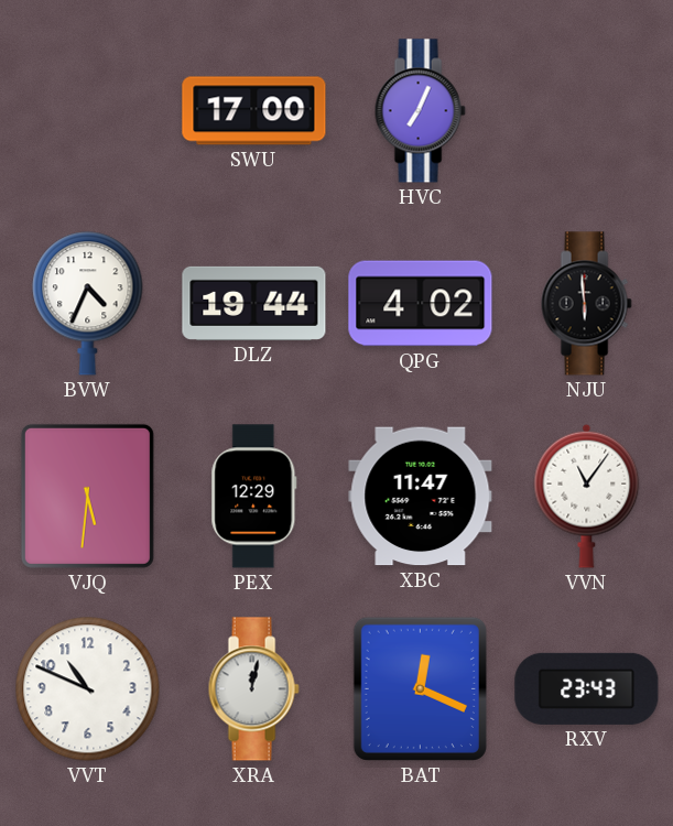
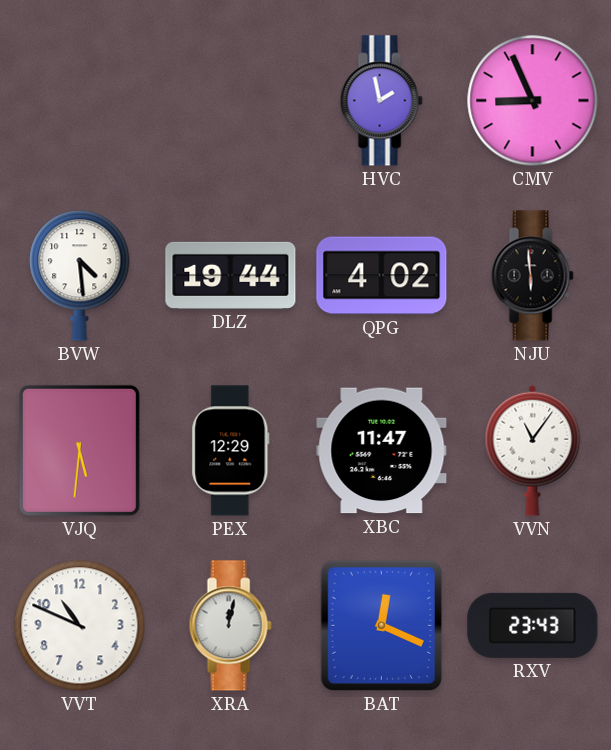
SWU: 17:00 -> none (254, 111)
HVC: 7:04 -> 1:58 (381, 101)
CMV: none -> 8:56 (533, 101)
BVW: 4:34 -> 4:29 (80, 276)
